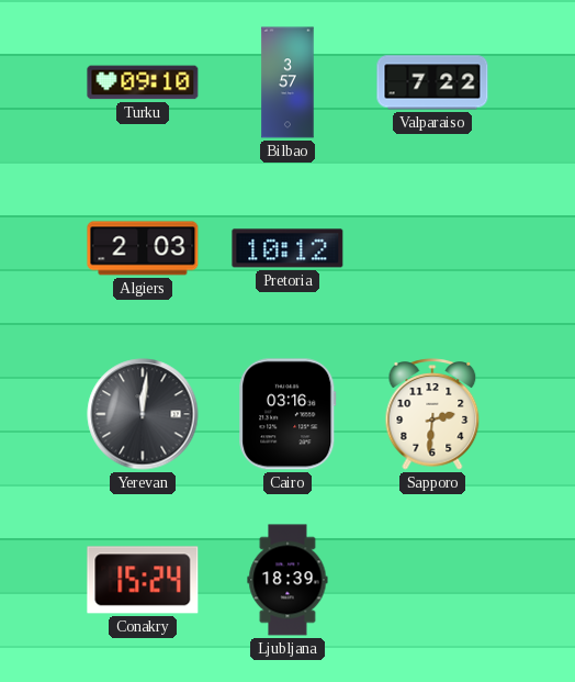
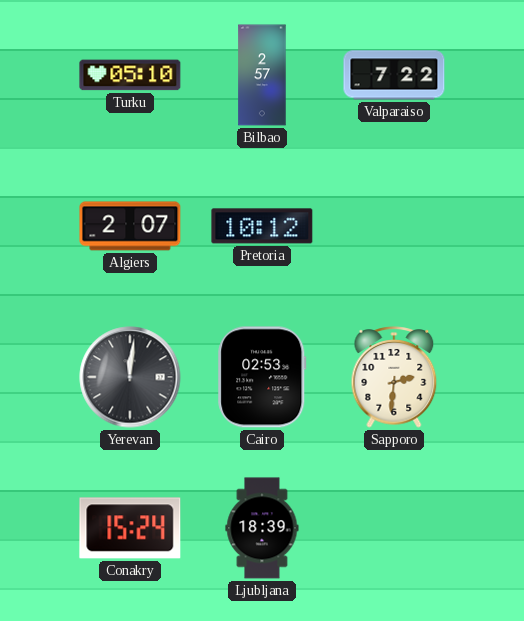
Turku: 09:10 -> 05:10 (130, 75)
Bilbao: 3:57 -> 2:57 (262, 75)
Algiers: 2:03 -> 2:07 (130, 226)
Cairo: 03:16 -> 02:53 (262, 377)
